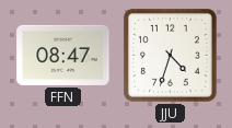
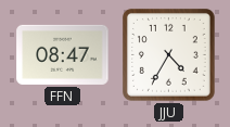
JJU: 4:33 -> 4:35 (168, 54)
